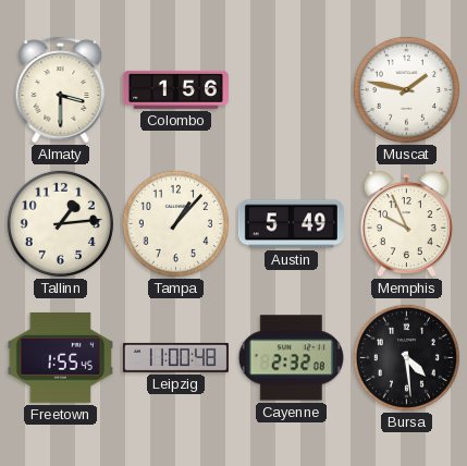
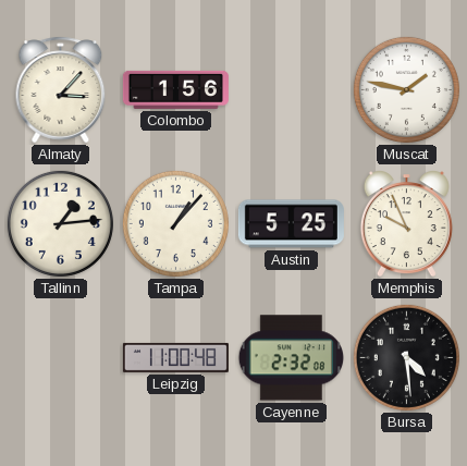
Almaty: 3:30 -> 3:07 (61, 90)
Austin: 5:49 -> 5:25 (291, 224)
Freetown: 1:55 -> none (60, 357)
